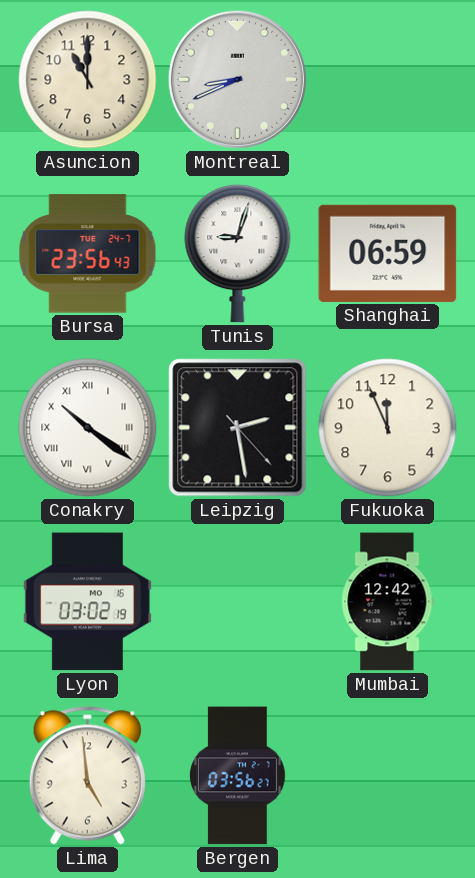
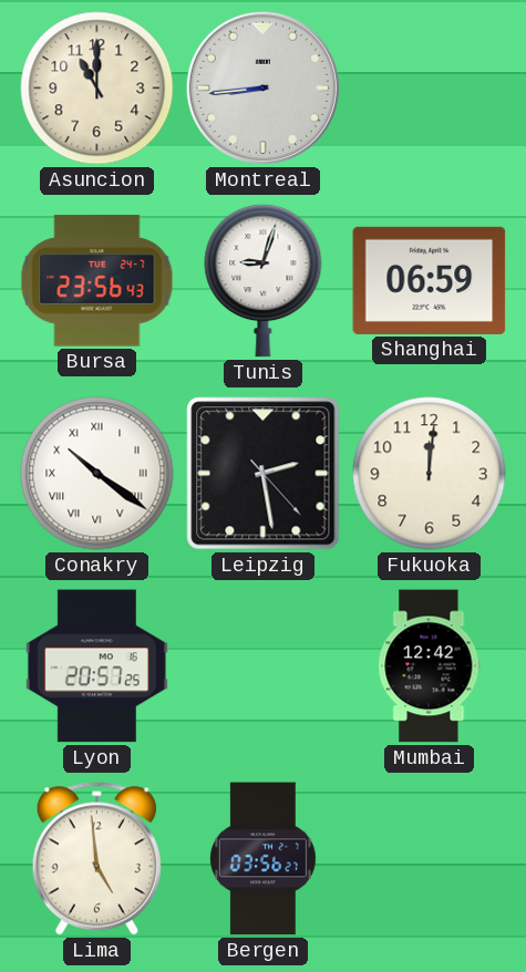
Montreal: 8:41 -> 8:44 (262, 87)
Fukuoka: 11:56 -> 12:01 (430, 474)
Lyon: 03:02 -> 20:57 (96, 666)
